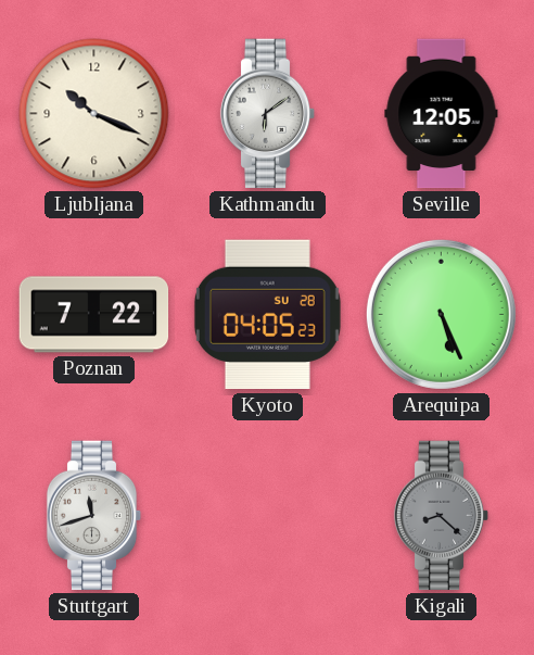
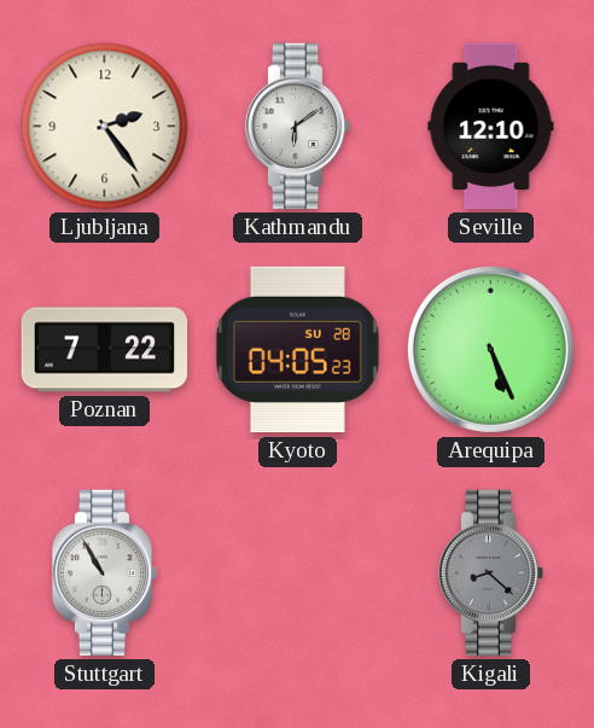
Ljubljana: 10:19 -> 2:24 (105, 127)
Seville: 12:05 -> 12:10 (491, 127)
Stuttgart: 11:42 -> 10:55 (105, 573)
